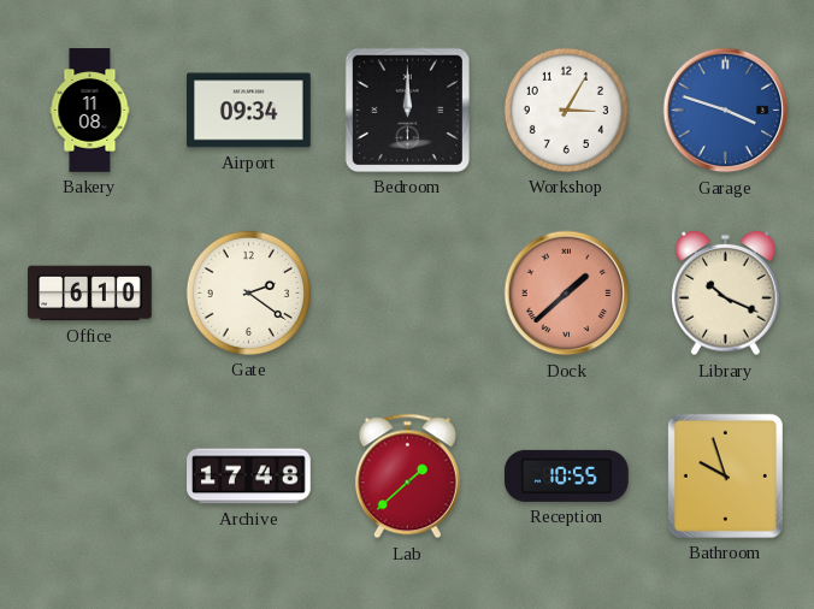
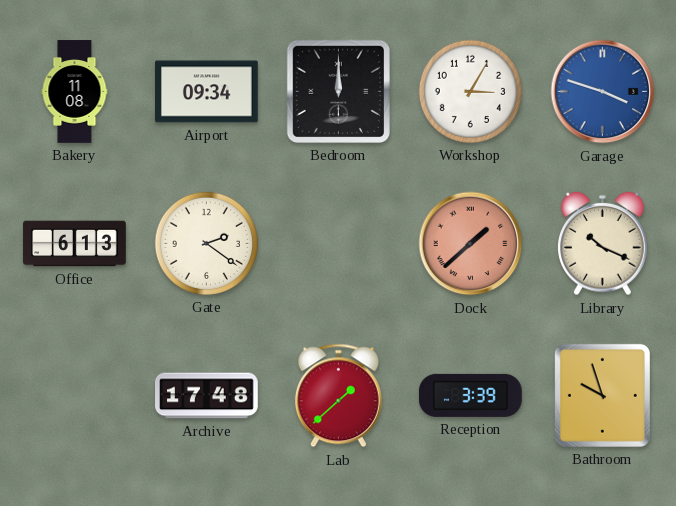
Office: 6:10 -> 6:13 (75, 244)
Reception: 10:55 -> 3:39 (471, 395)
